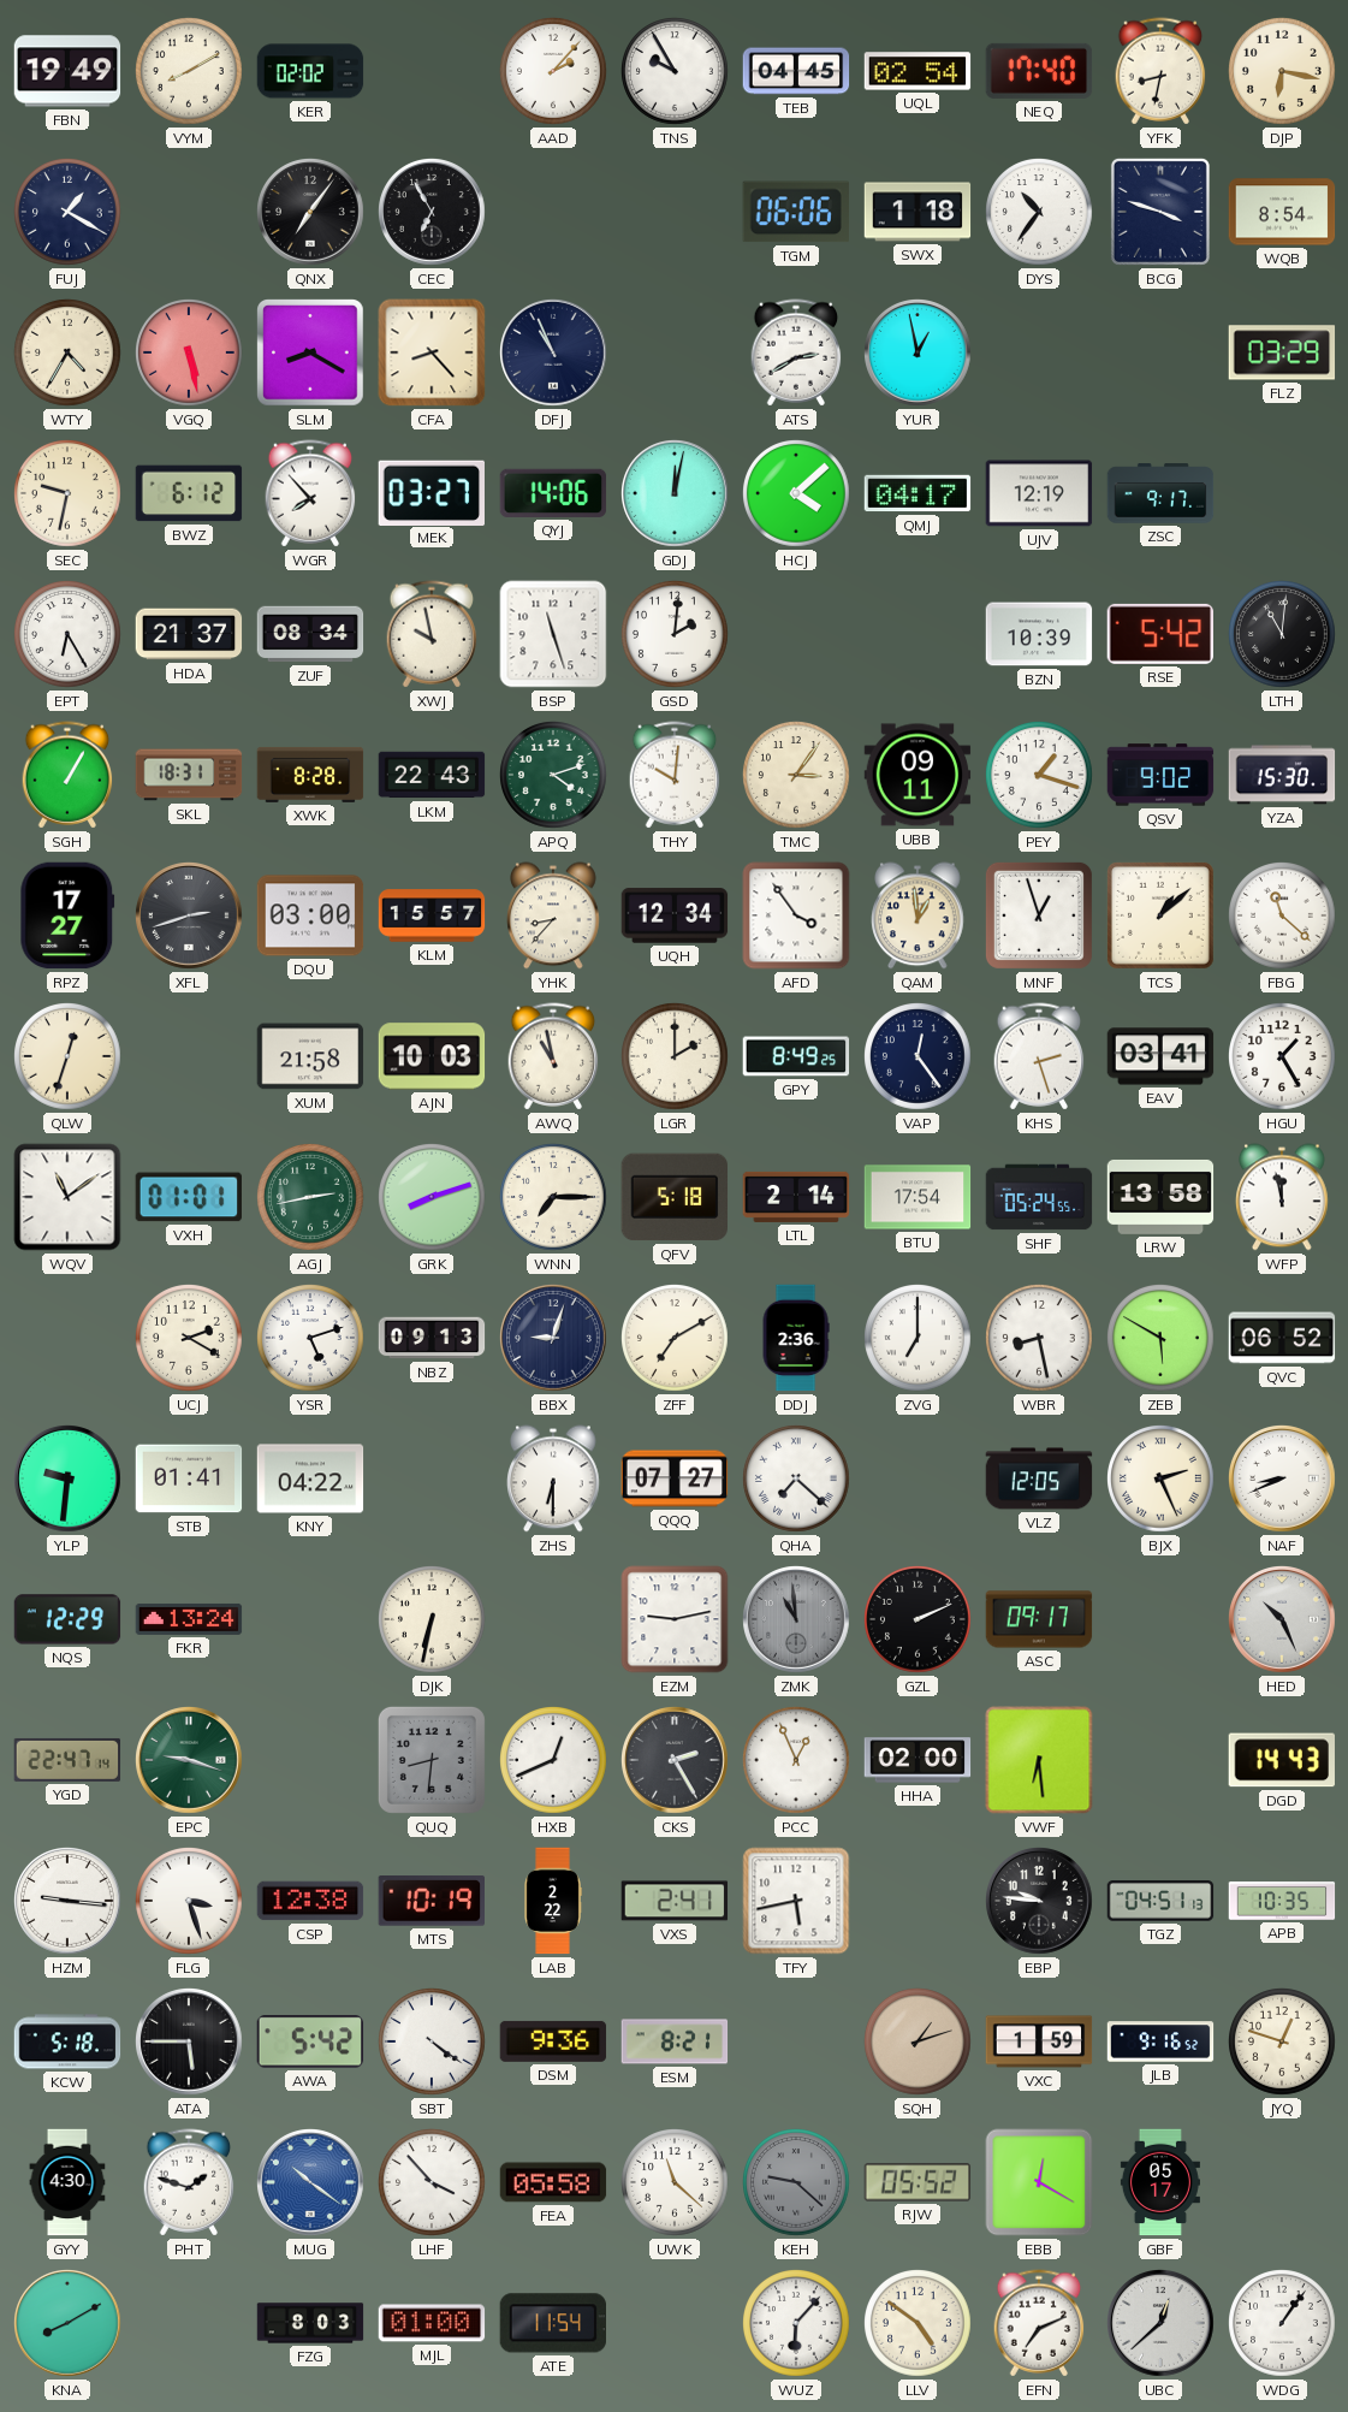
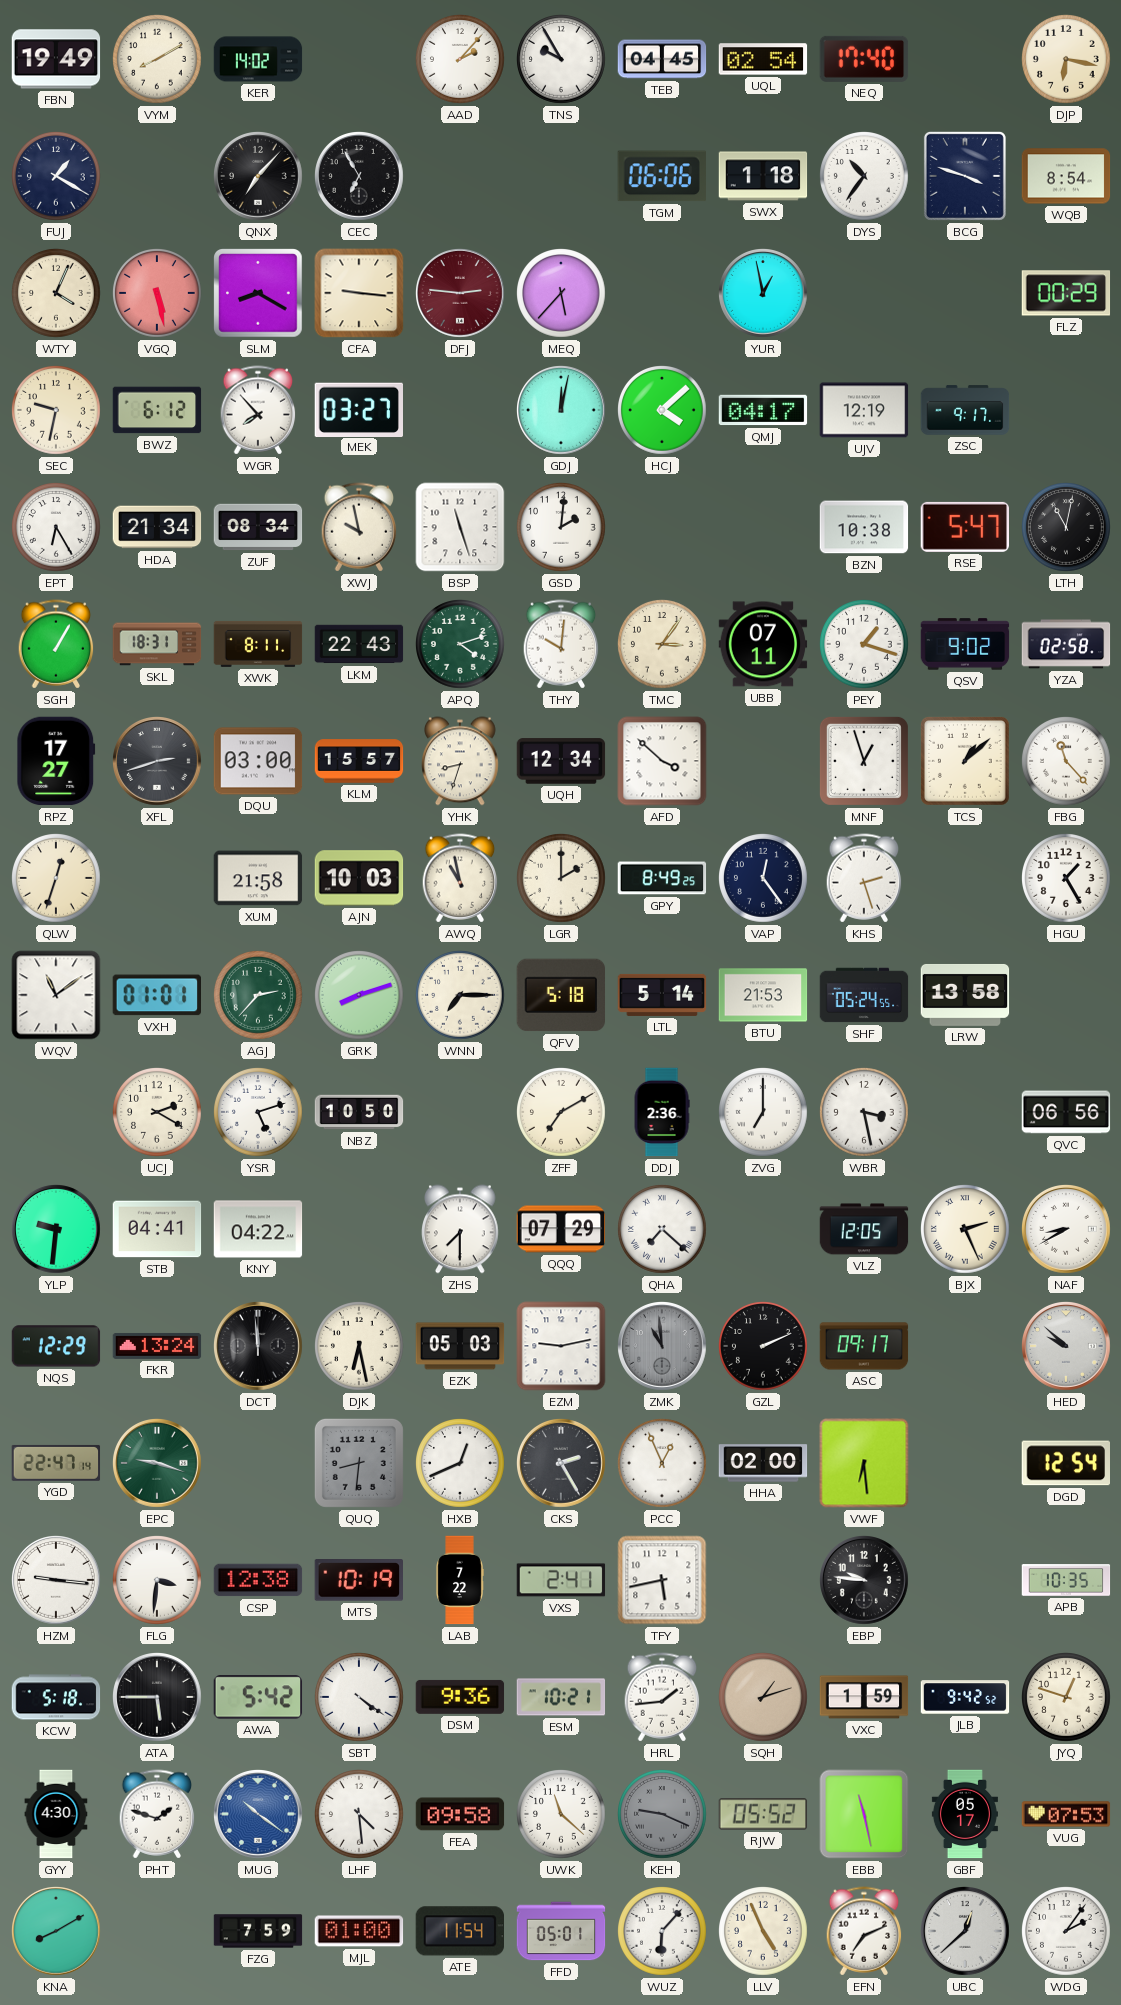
KER: 02:02 -> 14:02 (258, 59)
YFK: 8:32 -> none (1160, 71)
QNX: 7:06 -> 7:07 (259, 177)
WTY: 4:35 -> 4:04 (57, 294)
CFA: 8:23 -> 9:16 (359, 293)
DFJ: 10:56 -> 2:46 (461, 294)
DFJ dial: navy -> burgundy (461, 294)
MEQ: none -> 5:37 (562, 294)
ATS: 2:40 -> none (796, 352)
FLZ: 03:29 -> 00:29 (1066, 293)
QYJ: 14:06 -> none (553, 493)
HDA: 21:37 -> 21:34 (157, 527)
BZN: 10:39 -> 10:38 (864, 527)
RSE: 5:42 -> 5:47 (964, 527)
LTH: 11:01 -> 11:02 (1067, 528)
XWK: 8:28 -> 8:11 (258, 644)
UBB: 09:11 -> 07:11 (763, 644)
YZA: 15:30 -> 02:58 (1066, 644)
YHK: 8:37 -> 8:33 (461, 761)
AFD: 3:54 -> 3:52 (662, 761)
QAM: 12:59 -> none (919, 915)
FBG: 11:22 -> 11:23 (1067, 762)
EAV: 03:41 -> none (1160, 1056)
AGJ: 2:43 -> 2:37 (259, 996)
LTL: 2:14 -> 5:14 (662, 995)
BTU: 17:54 -> 21:53 (763, 995)
WFP: 11:58 -> none (1283, 1197)
NBZ: 09:13 -> 10:50 (359, 1112)
BBX: 9:03 -> none (554, 1339)
WBR: 8:28 -> 3:28 (865, 1113)
ZEB: 5:50 -> none (1162, 1339)
QVC: 06:52 -> 06:56 (1066, 1112)
STB: 01:41 -> 04:41 (157, 1229)
ZHS: 6:30 -> 7:30 (461, 1229)
QQQ: 07:27 -> 07:29 (561, 1229)
NAF: 8:41 -> 8:40 (1067, 1230)
DCT: none -> 11:59 (259, 1347)
DJK: 6:32 -> 6:28 (360, 1347)
EZK: none -> 05:03 (460, 1346)
HED: 10:26 -> 9:52 (1067, 1347)
DGD: 14:43 -> 12:54 (1065, 1463)
FLG: 3:27 -> 3:31 (158, 1581)
LAB: 2:22 -> 7:22 (460, 1580)
TGZ: 04:51 -> none (1160, 1901)
ESM: 8:21 -> 10:21 (561, 1697)
HRL: none -> 1:44 (662, 1697)
JLB: 9:16 -> 9:42 (965, 1697)
LHF: 3:53 -> 4:29 (360, 1815)
FEA: 05:58 -> 09:58 (460, 1814)
KEH: 9:22 -> 9:19 (663, 1815)
EBB: 12:20 -> 11:28 (864, 1814)
VUG: none -> 07:53 (1066, 1814)
FZG: 8:03 -> 7:59 (258, 1931)
FFD: none -> 05:01 (561, 1931)
LLV: 4:51 -> 4:56 (764, 1932)
WDG: 1:06 -> 2:06 (1067, 1932)
